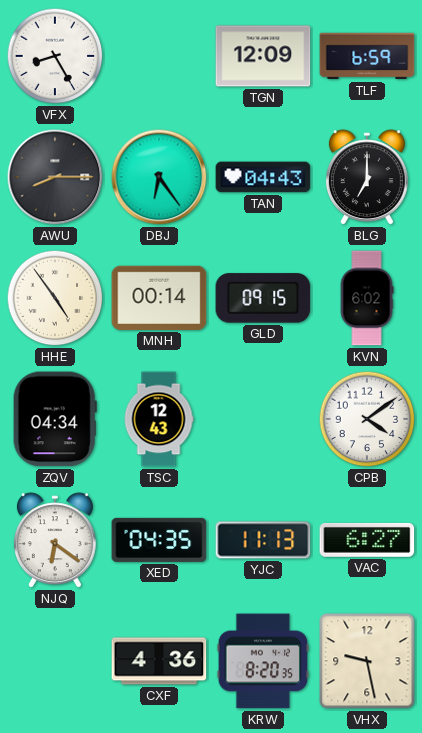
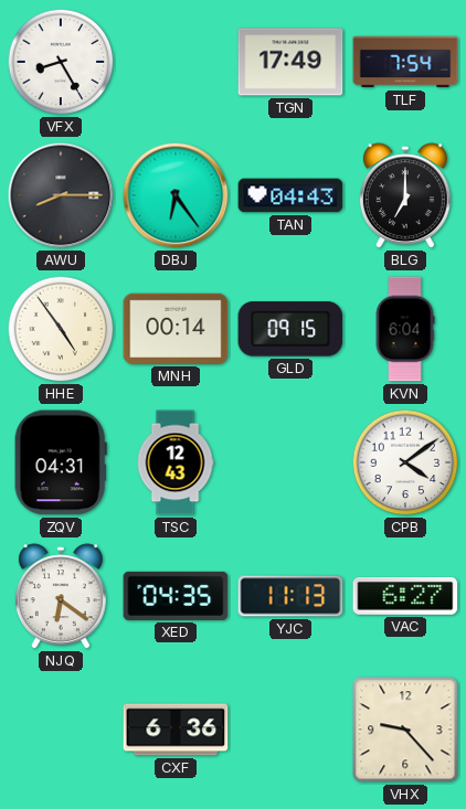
TGN: 12:09 -> 17:49 (290, 62)
TLF: 6:59 -> 7:54 (405, 62)
KVN: 6:02 -> 6:04 (405, 329)
ZQV: 04:34 -> 04:31 (61, 462)
CXF: 4:36 -> 6:36 (176, 730)
KRW: 8:20 -> none (262, 661)
VHX: 9:28 -> 9:23 (405, 730)
